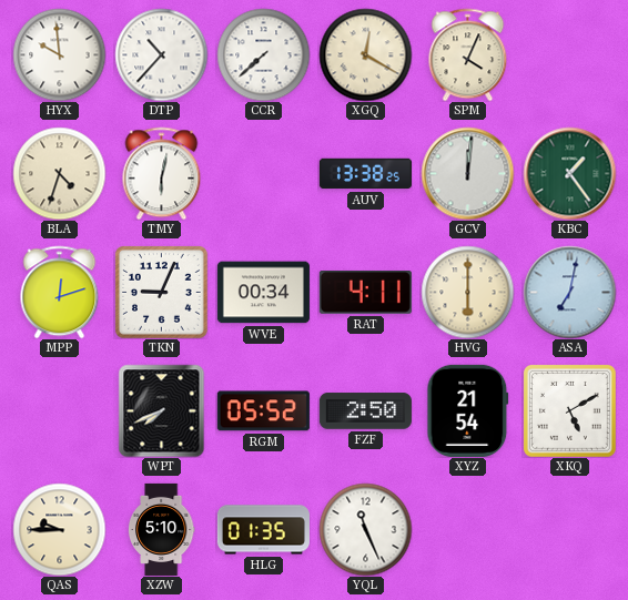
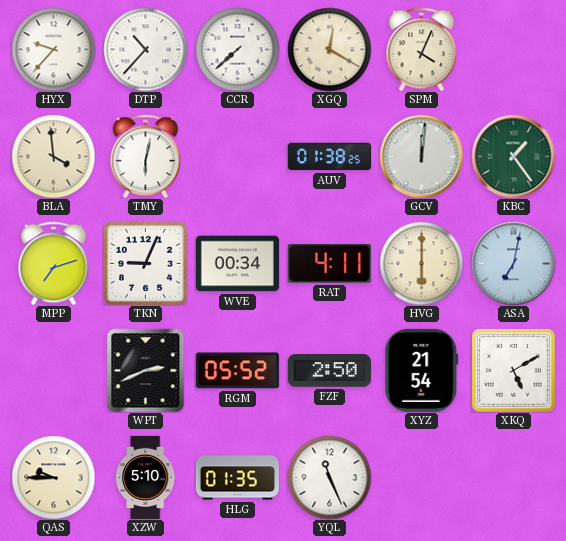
HYX: 9:59 -> 9:37 (53, 49)
BLA: 4:33 -> 3:59 (53, 156)
AUV: 13:38 -> 01:38 (329, 157)
MPP: 12:12 -> 7:12 (54, 263)
WPT: 7:41 -> 2:41 (146, 370)
